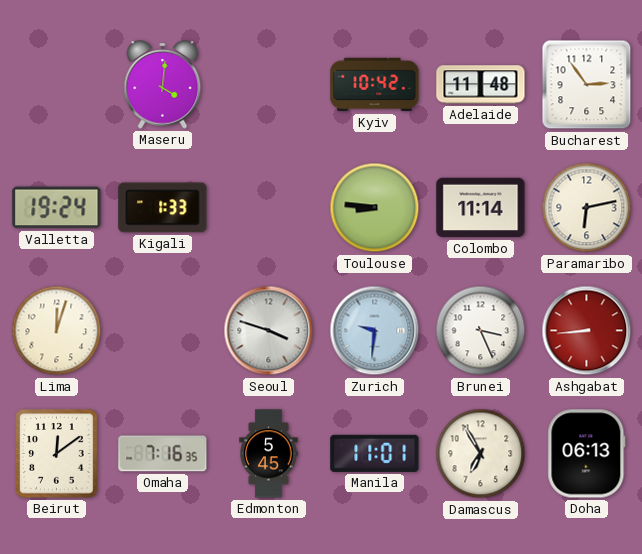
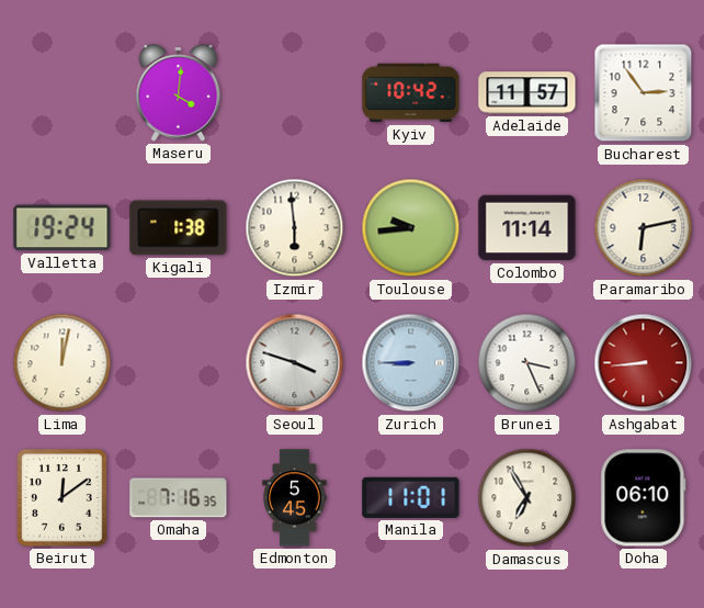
Adelaide: 11:48 -> 11:57 (527, 93)
Kigali: 1:33 -> 1:38 (179, 228)
Izmir: none -> 5:59 (295, 228)
Toulouse: 8:46 -> 9:44 (411, 228)
Lima: 12:03 -> 12:02 (63, 363)
Zurich: 9:31 -> 8:45 (411, 363)
Doha: 06:13 -> 06:10 (644, 498)
